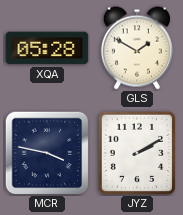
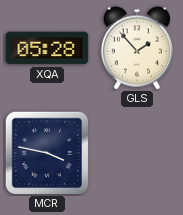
GLS: 1:50 -> 1:53 (137, 48)
JYZ: 2:10 -> none (137, 153)
